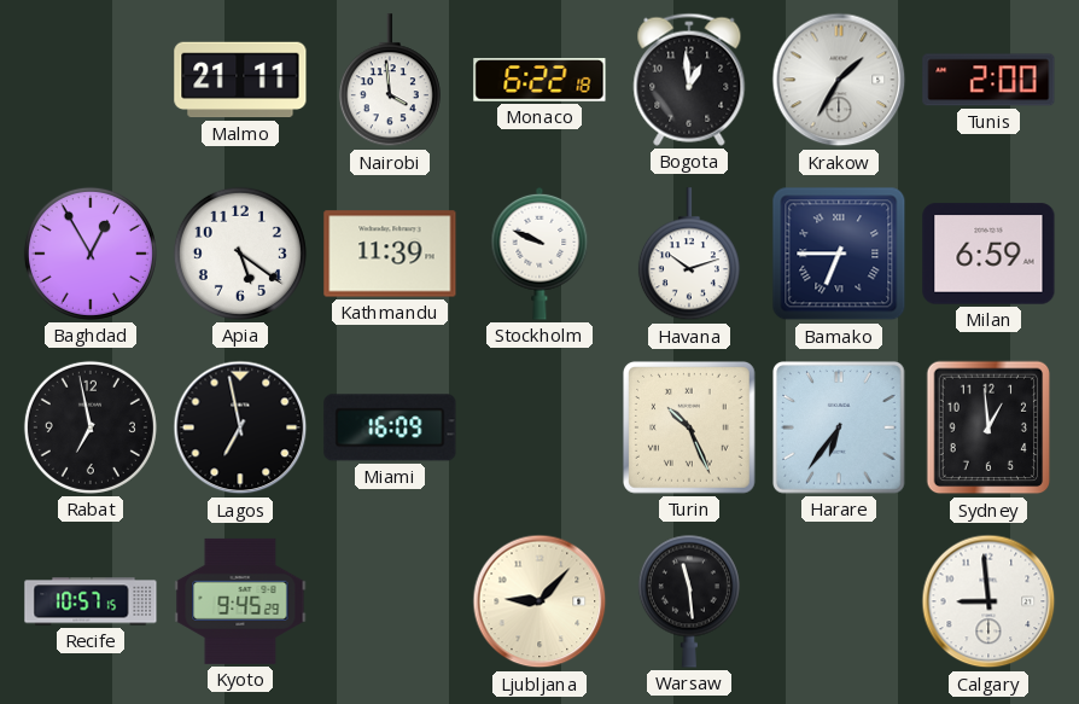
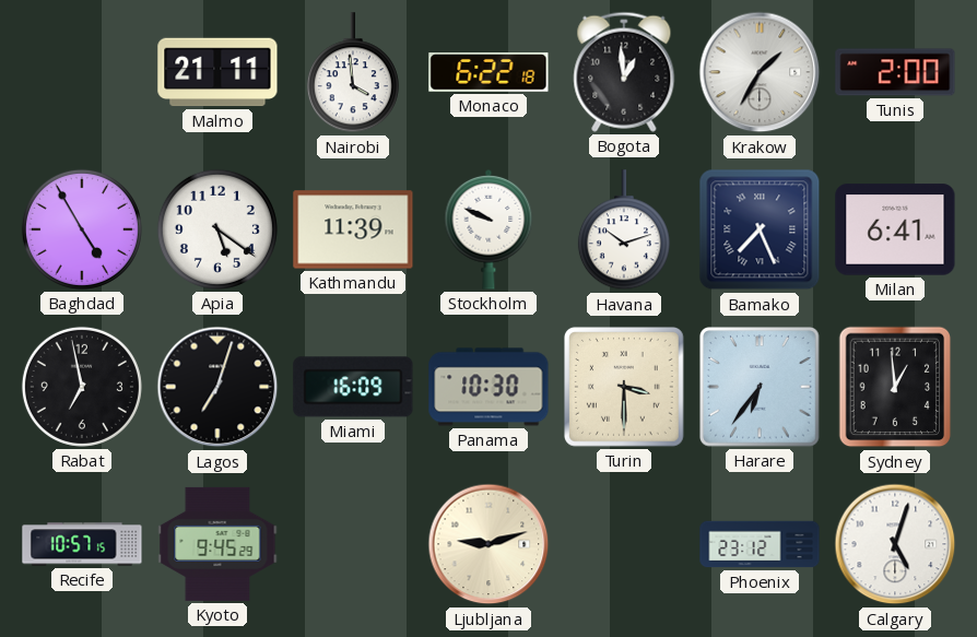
Baghdad: 12:55 -> 4:55 (82, 229)
Bamako: 6:45 -> 7:26 (760, 229)
Milan: 6:59 -> 6:41 (895, 229)
Lagos: 6:58 -> 7:03 (217, 387)
Panama: none -> 10:30 (489, 387)
Turin: 10:26 -> 3:30 (625, 387)
Ljubljana: 9:07 -> 9:12 (489, 544)
Warsaw: 11:29 -> none (689, 601)
Phoenix: none -> 23:12 (760, 544)
Calgary: 8:59 -> 5:03 (895, 544)
